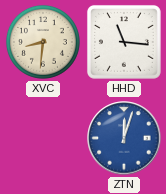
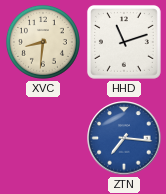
HHD: 11:16 -> 11:12 (124, 42)
ZTN: 12:03 -> 7:16 (124, 138)
